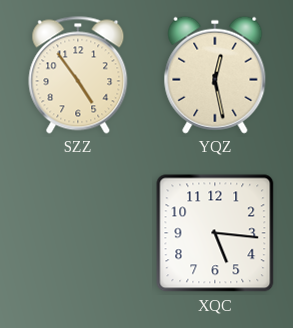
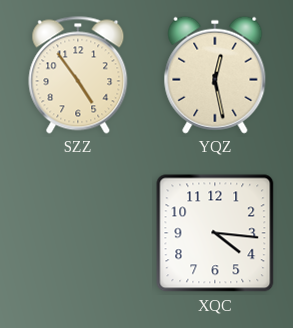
XQC: 5:16 -> 4:16 (215, 233)
